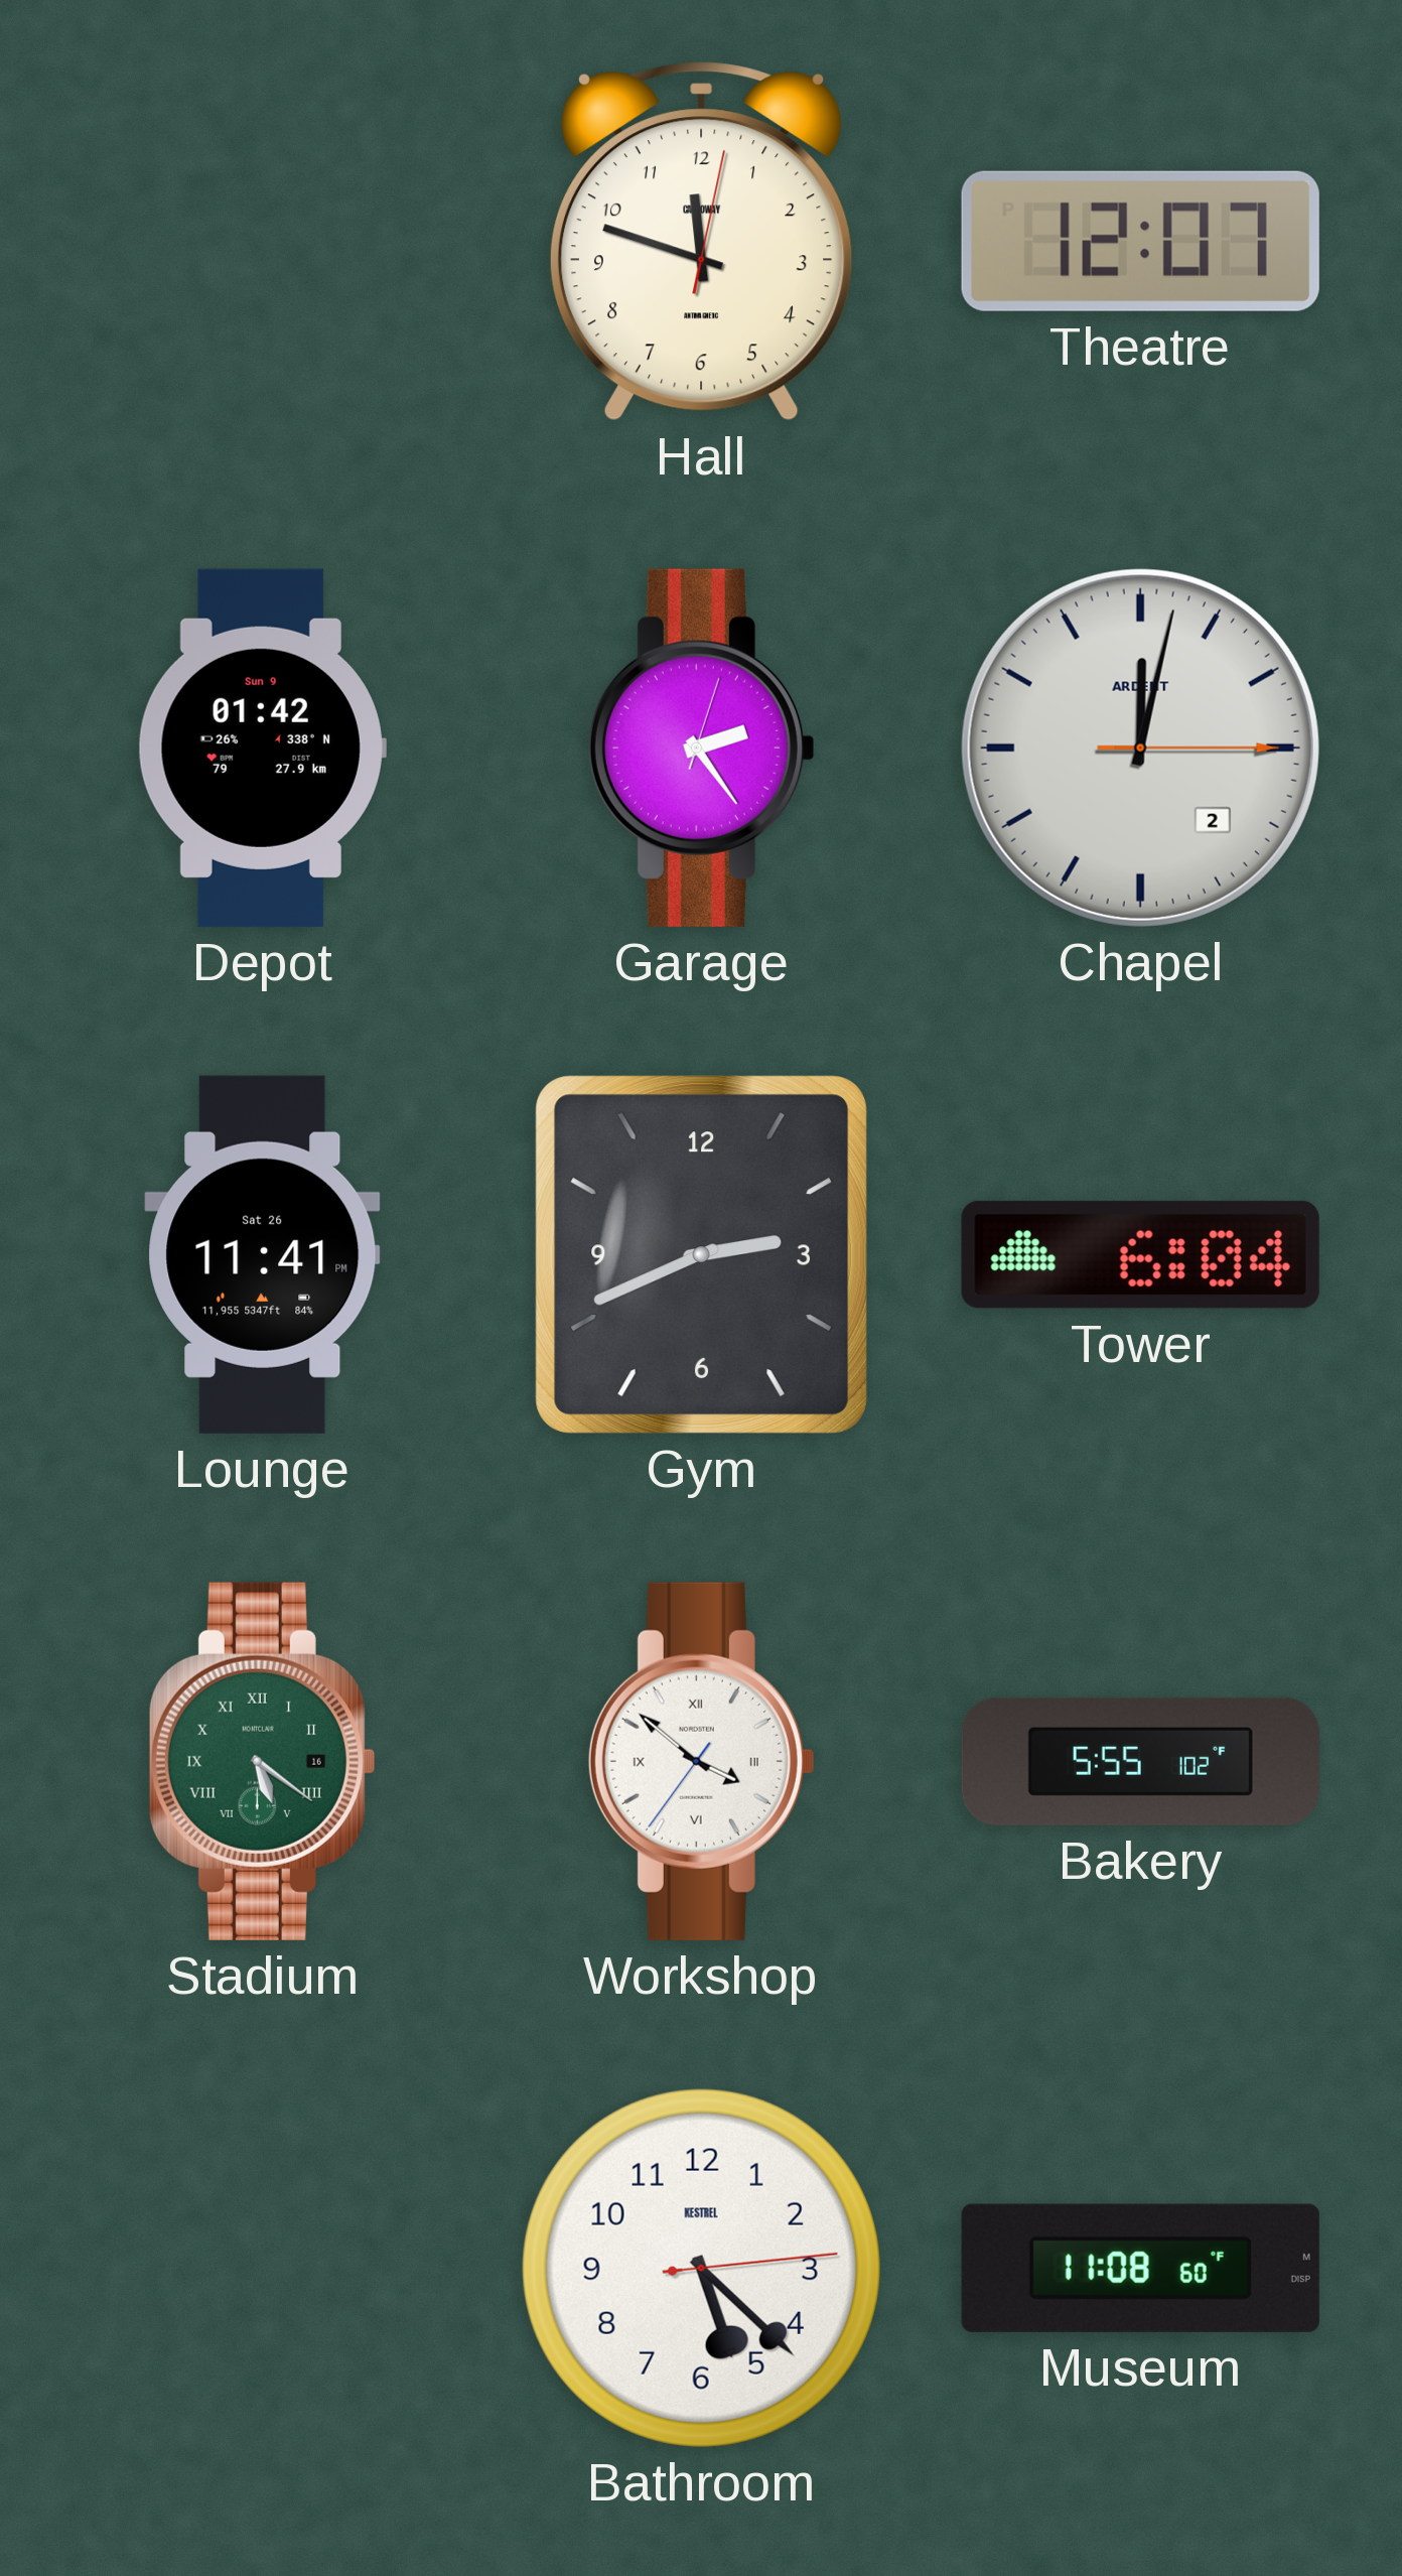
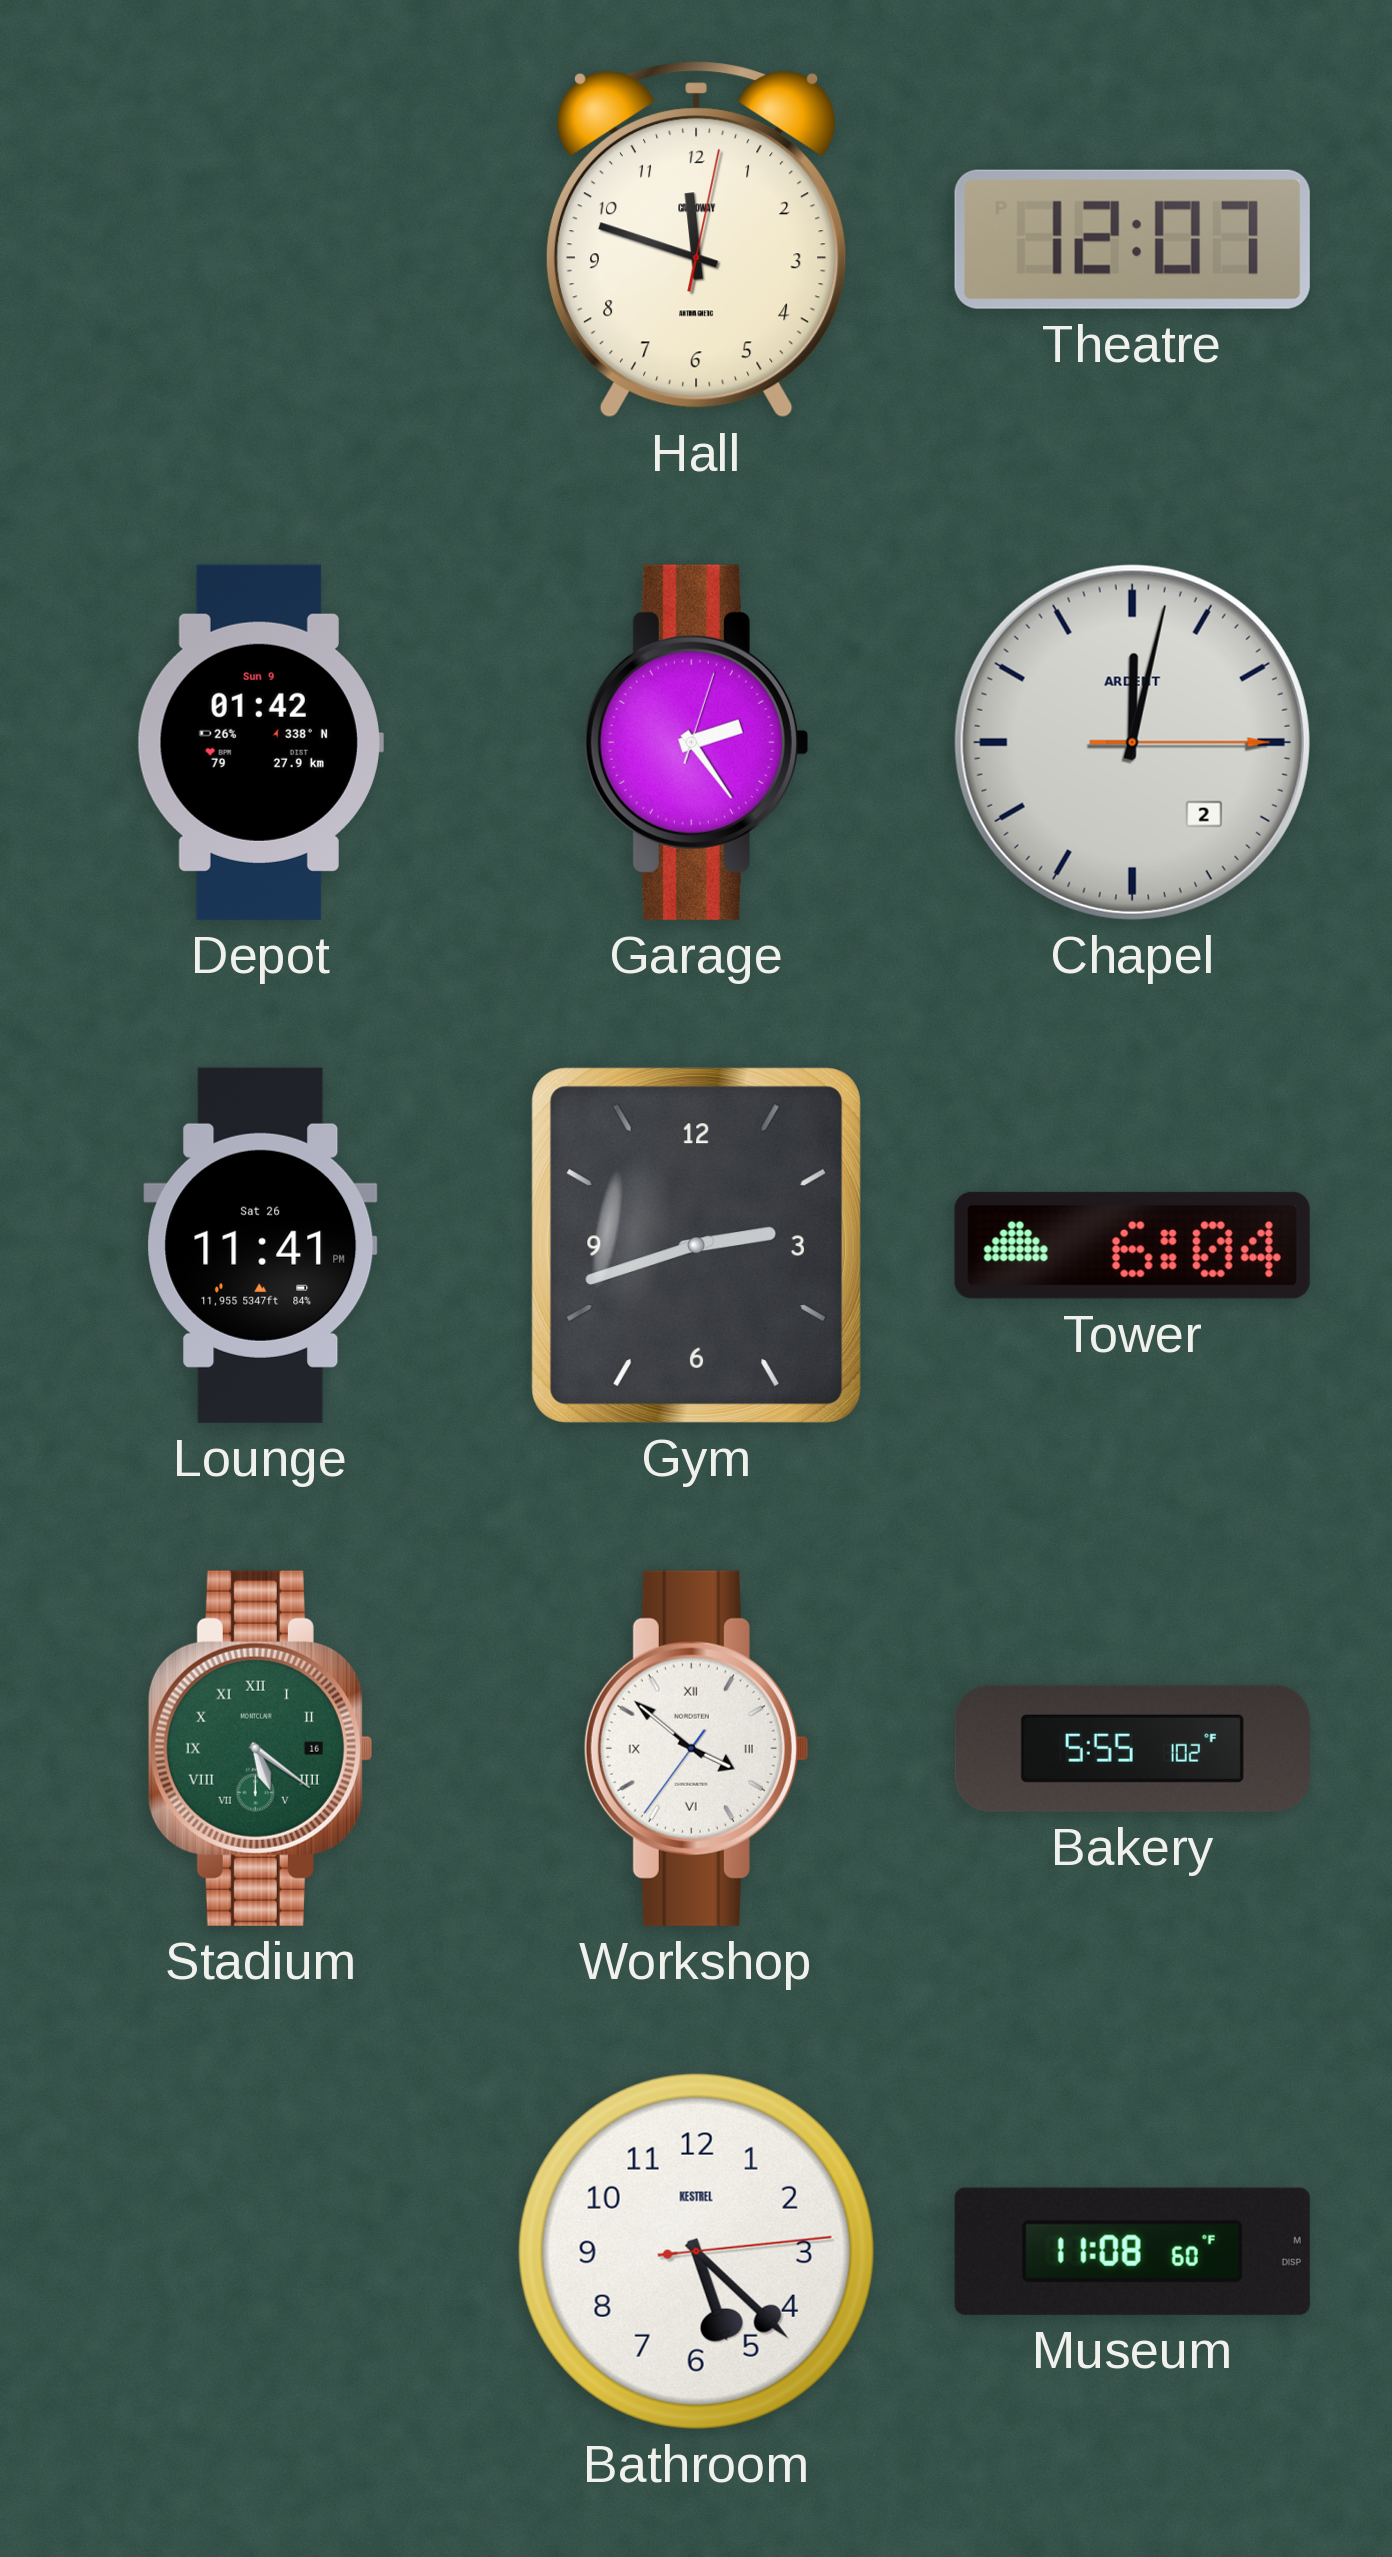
Gym: 2:41 -> 2:42 (696, 1245)
